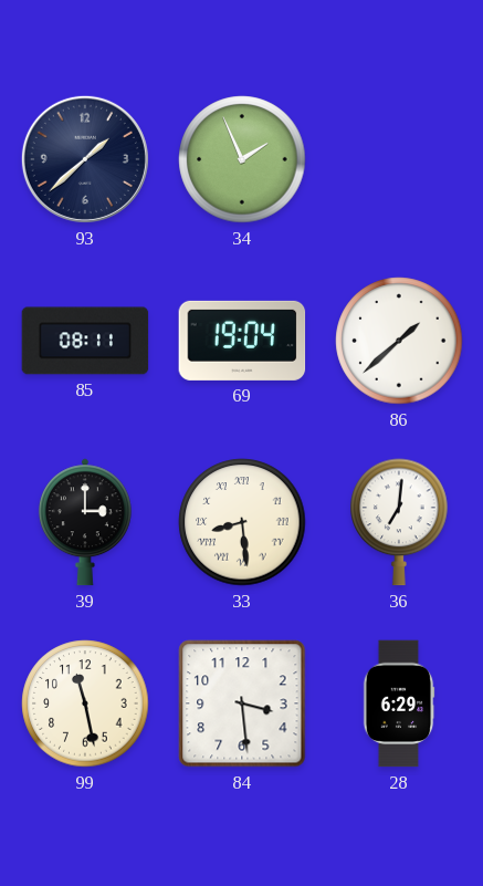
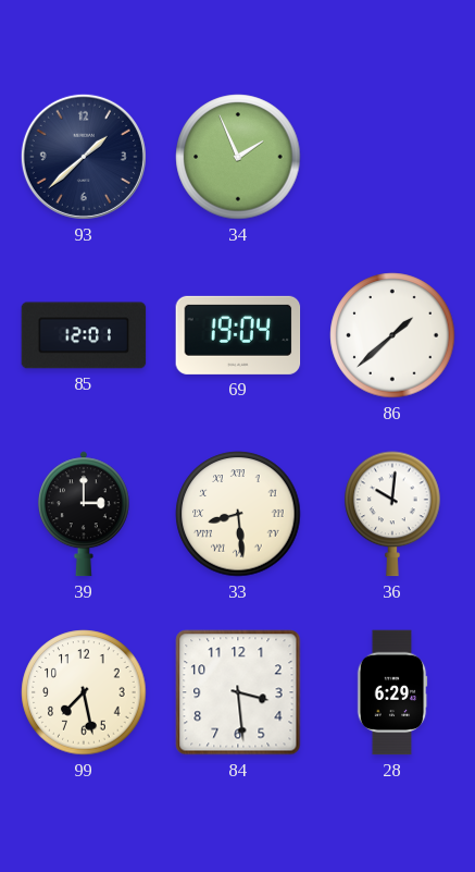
85: 08:11 -> 12:01 (84, 335)
36: 7:01 -> 10:01 (392, 514)
99: 11:28 -> 7:28 (84, 692)
